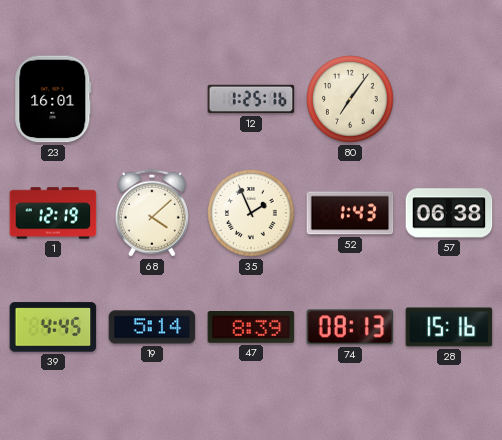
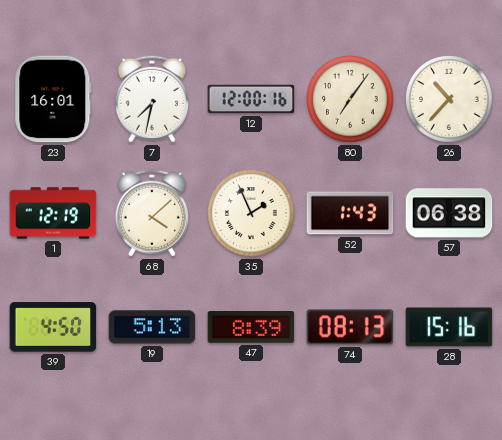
7: none -> 7:32 (152, 99)
12: 1:25 -> 12:00 (251, 99)
26: none -> 10:37 (450, 100)
39: 4:45 -> 4:50 (53, 327)
19: 5:14 -> 5:13 (152, 327)
